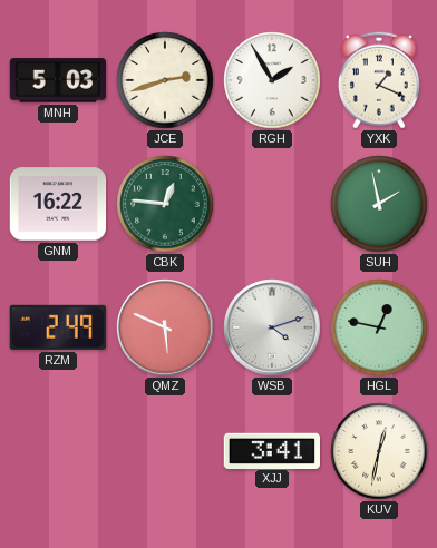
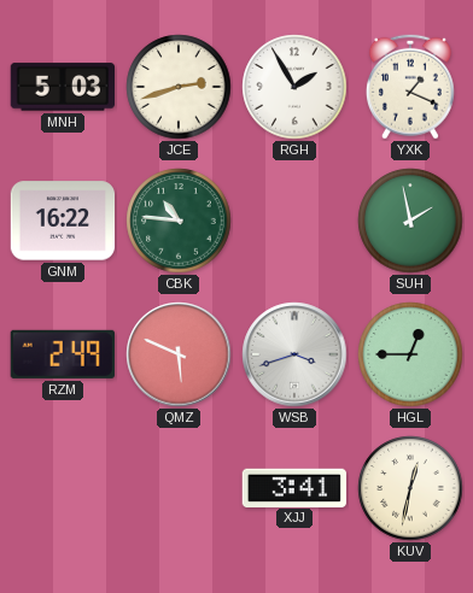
CBK: 12:46 -> 10:46 (179, 221)
WSB: 4:12 -> 3:42 (294, 354)
HGL: 12:47 -> 12:45 (410, 354)
